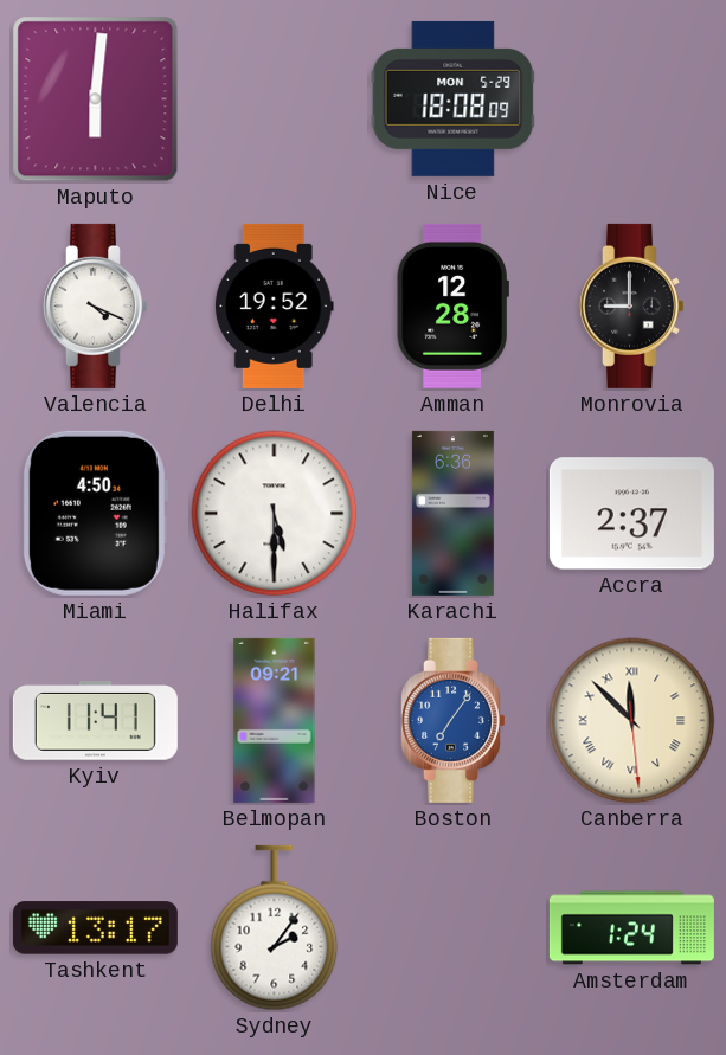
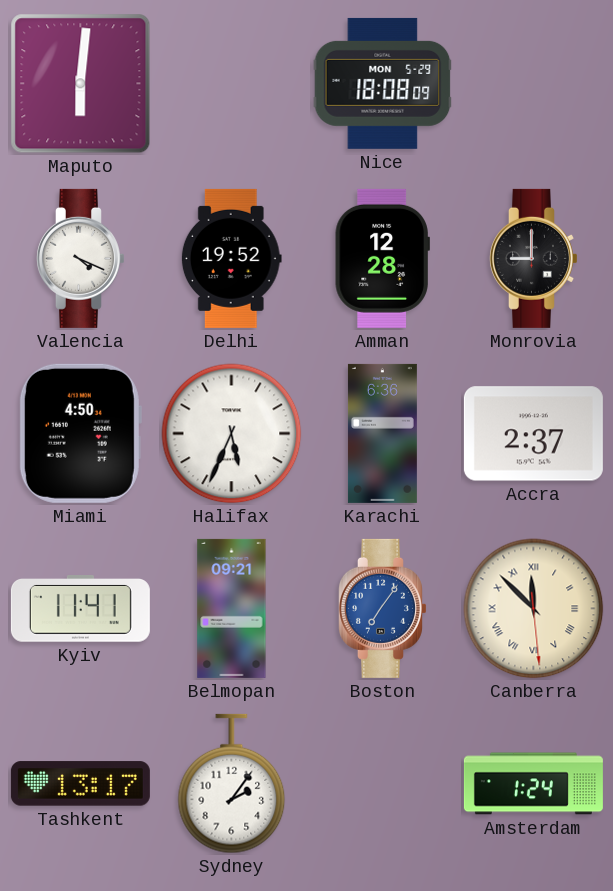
Halifax: 5:30 -> 5:34 (232, 434)
